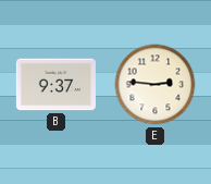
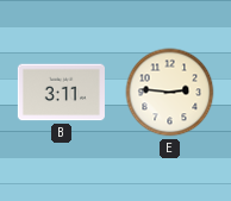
B: 9:37 -> 3:11 (61, 93)
